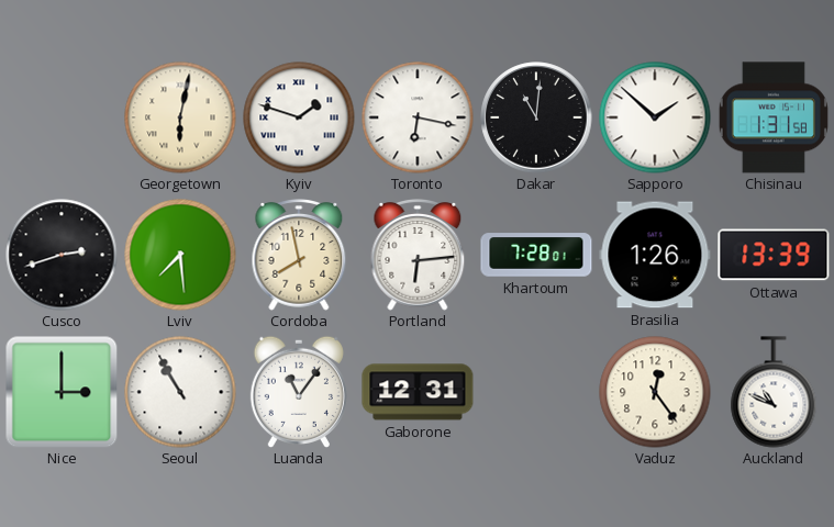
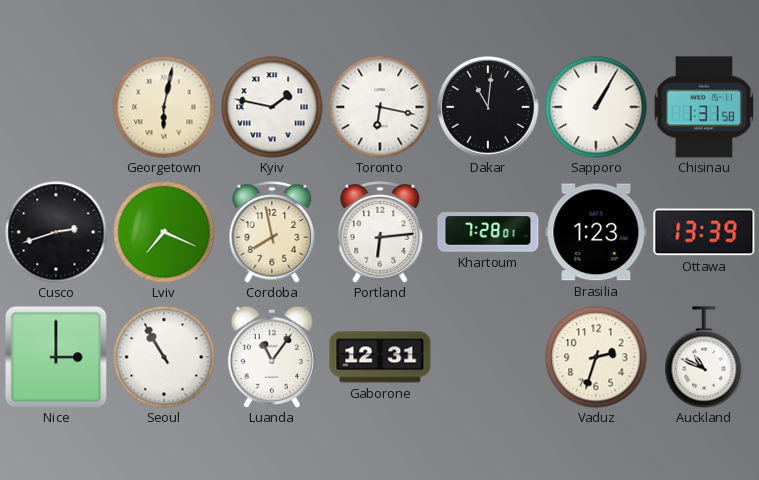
Kyiv: 1:48 -> 1:47 (272, 107)
Sapporo: 1:52 -> 1:05 (596, 107)
Lviv: 7:29 -> 7:19 (164, 232)
Brasilia: 1:26 -> 1:23 (596, 232)
Vaduz: 12:24 -> 2:33 (596, 357)
